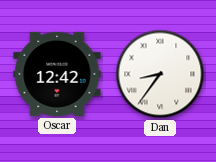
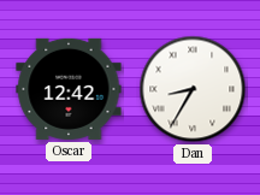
Dan: 8:36 -> 8:35 (193, 89)
